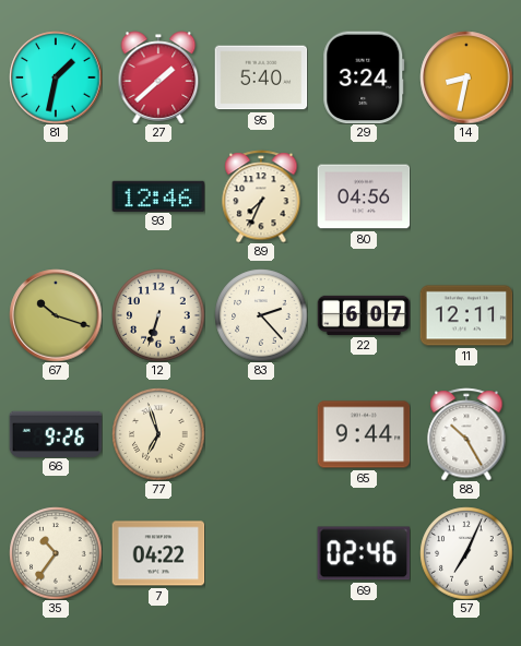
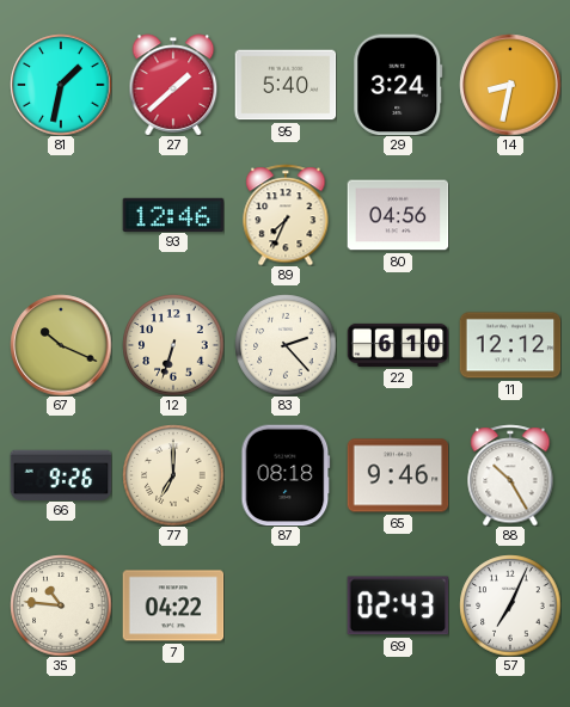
67: 10:18 -> 10:19 (61, 345)
22: 6:07 -> 6:10 (398, 345)
11: 12:11 -> 12:12 (510, 345)
77: 6:57 -> 7:00 (173, 475)
87: none -> 08:18 (286, 475)
65: 9:44 -> 9:46 (398, 475)
35: 10:36 -> 10:46 (61, 605)
69: 02:46 -> 02:43 (398, 605)
